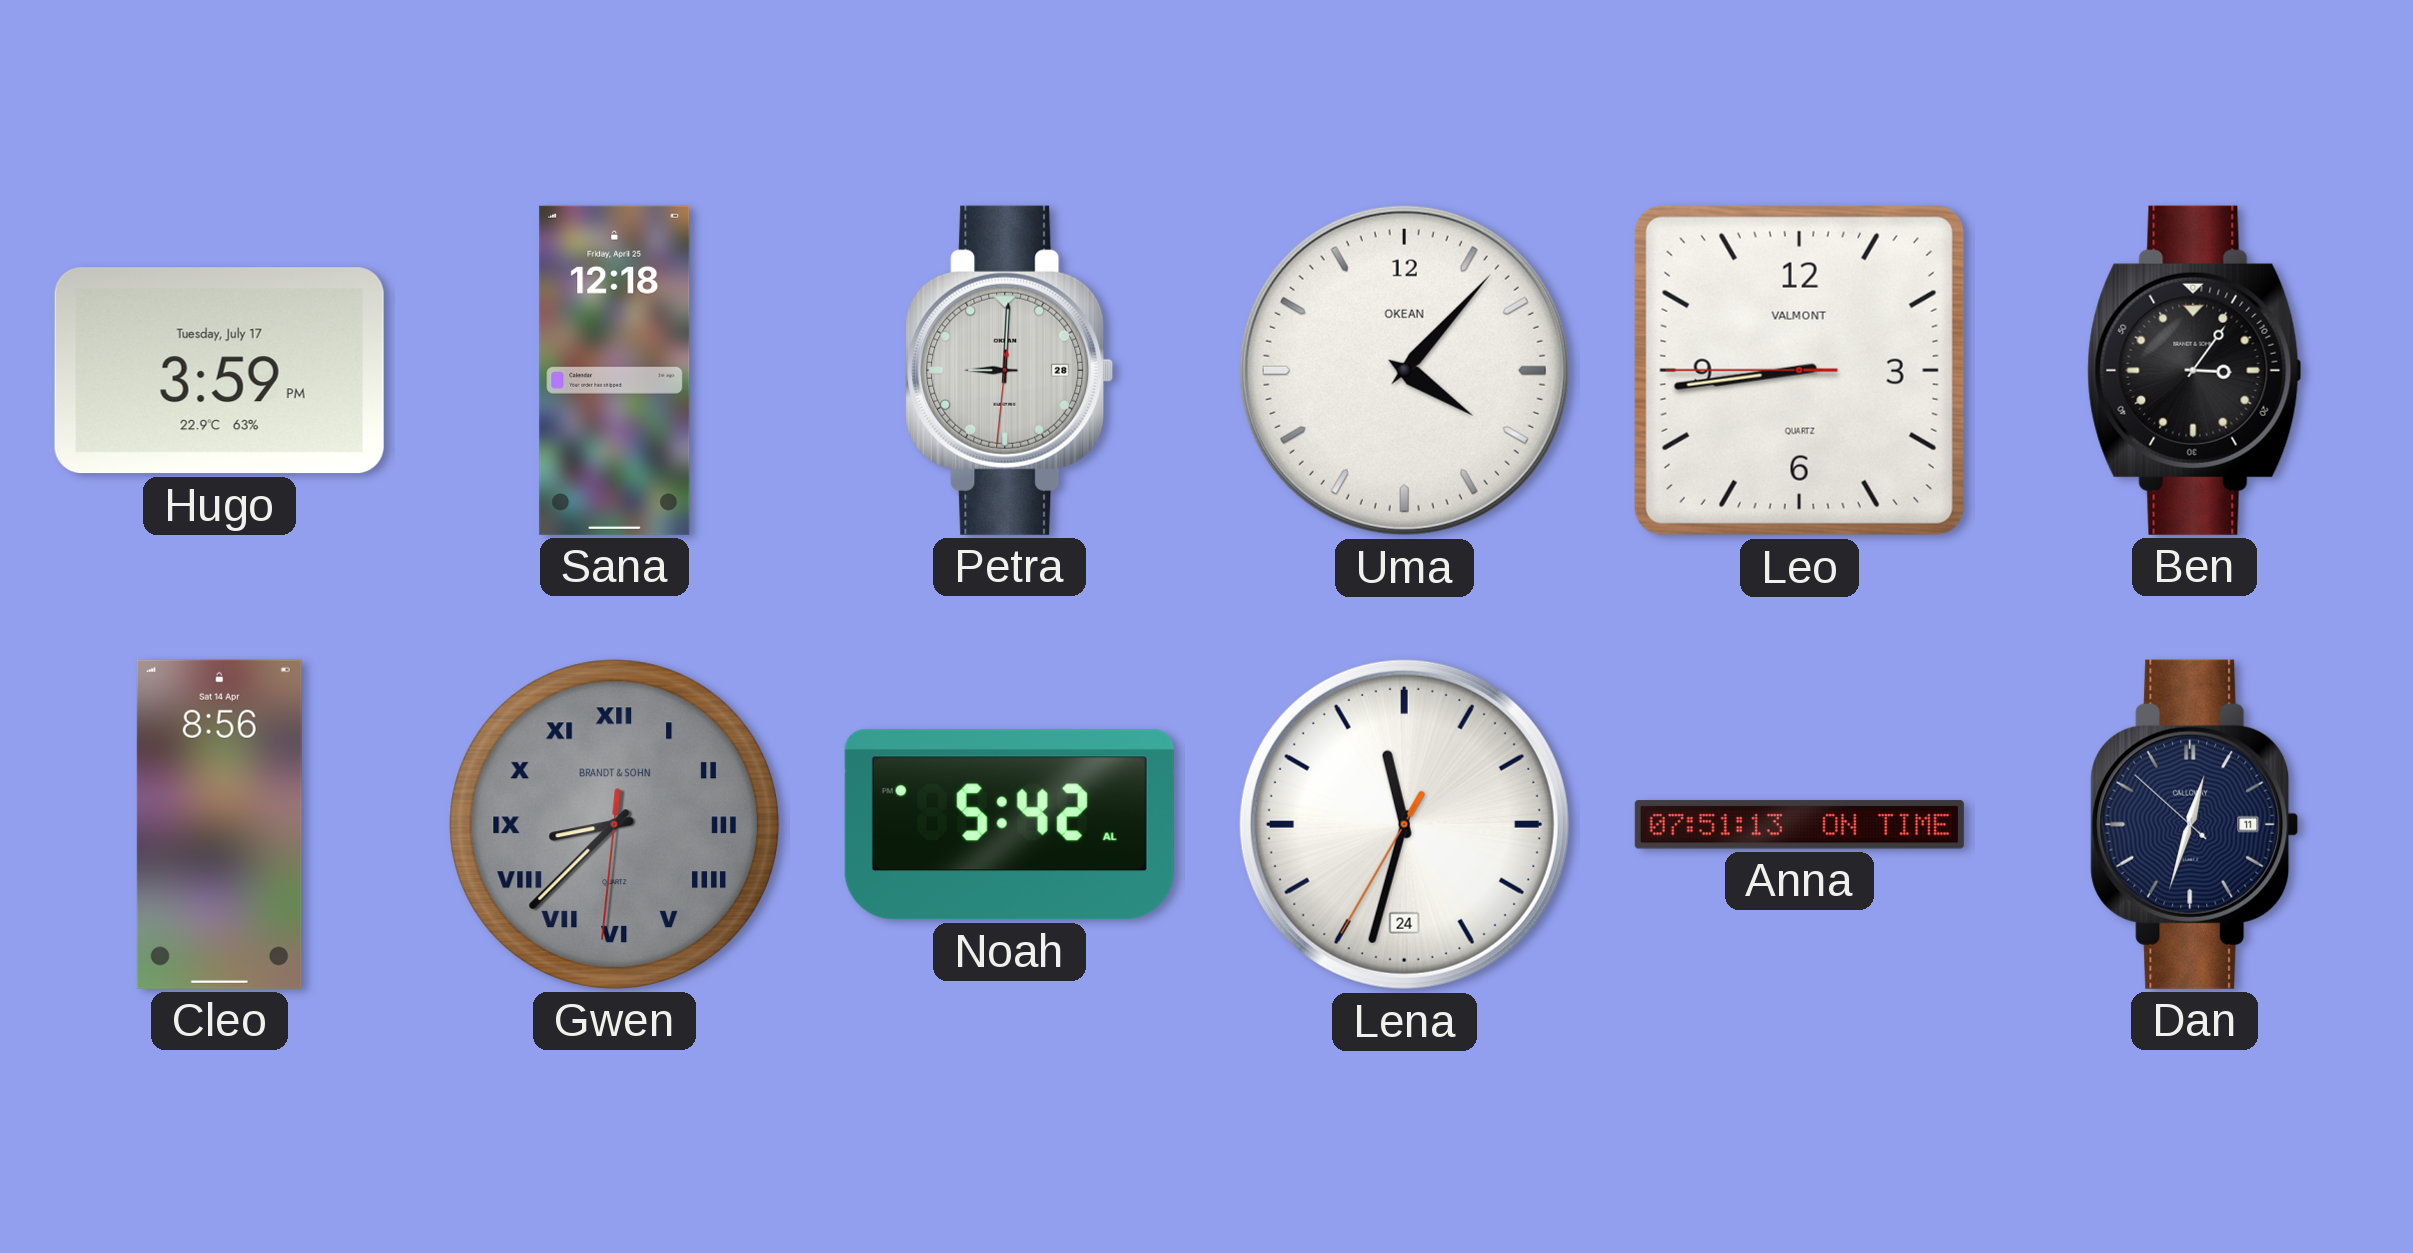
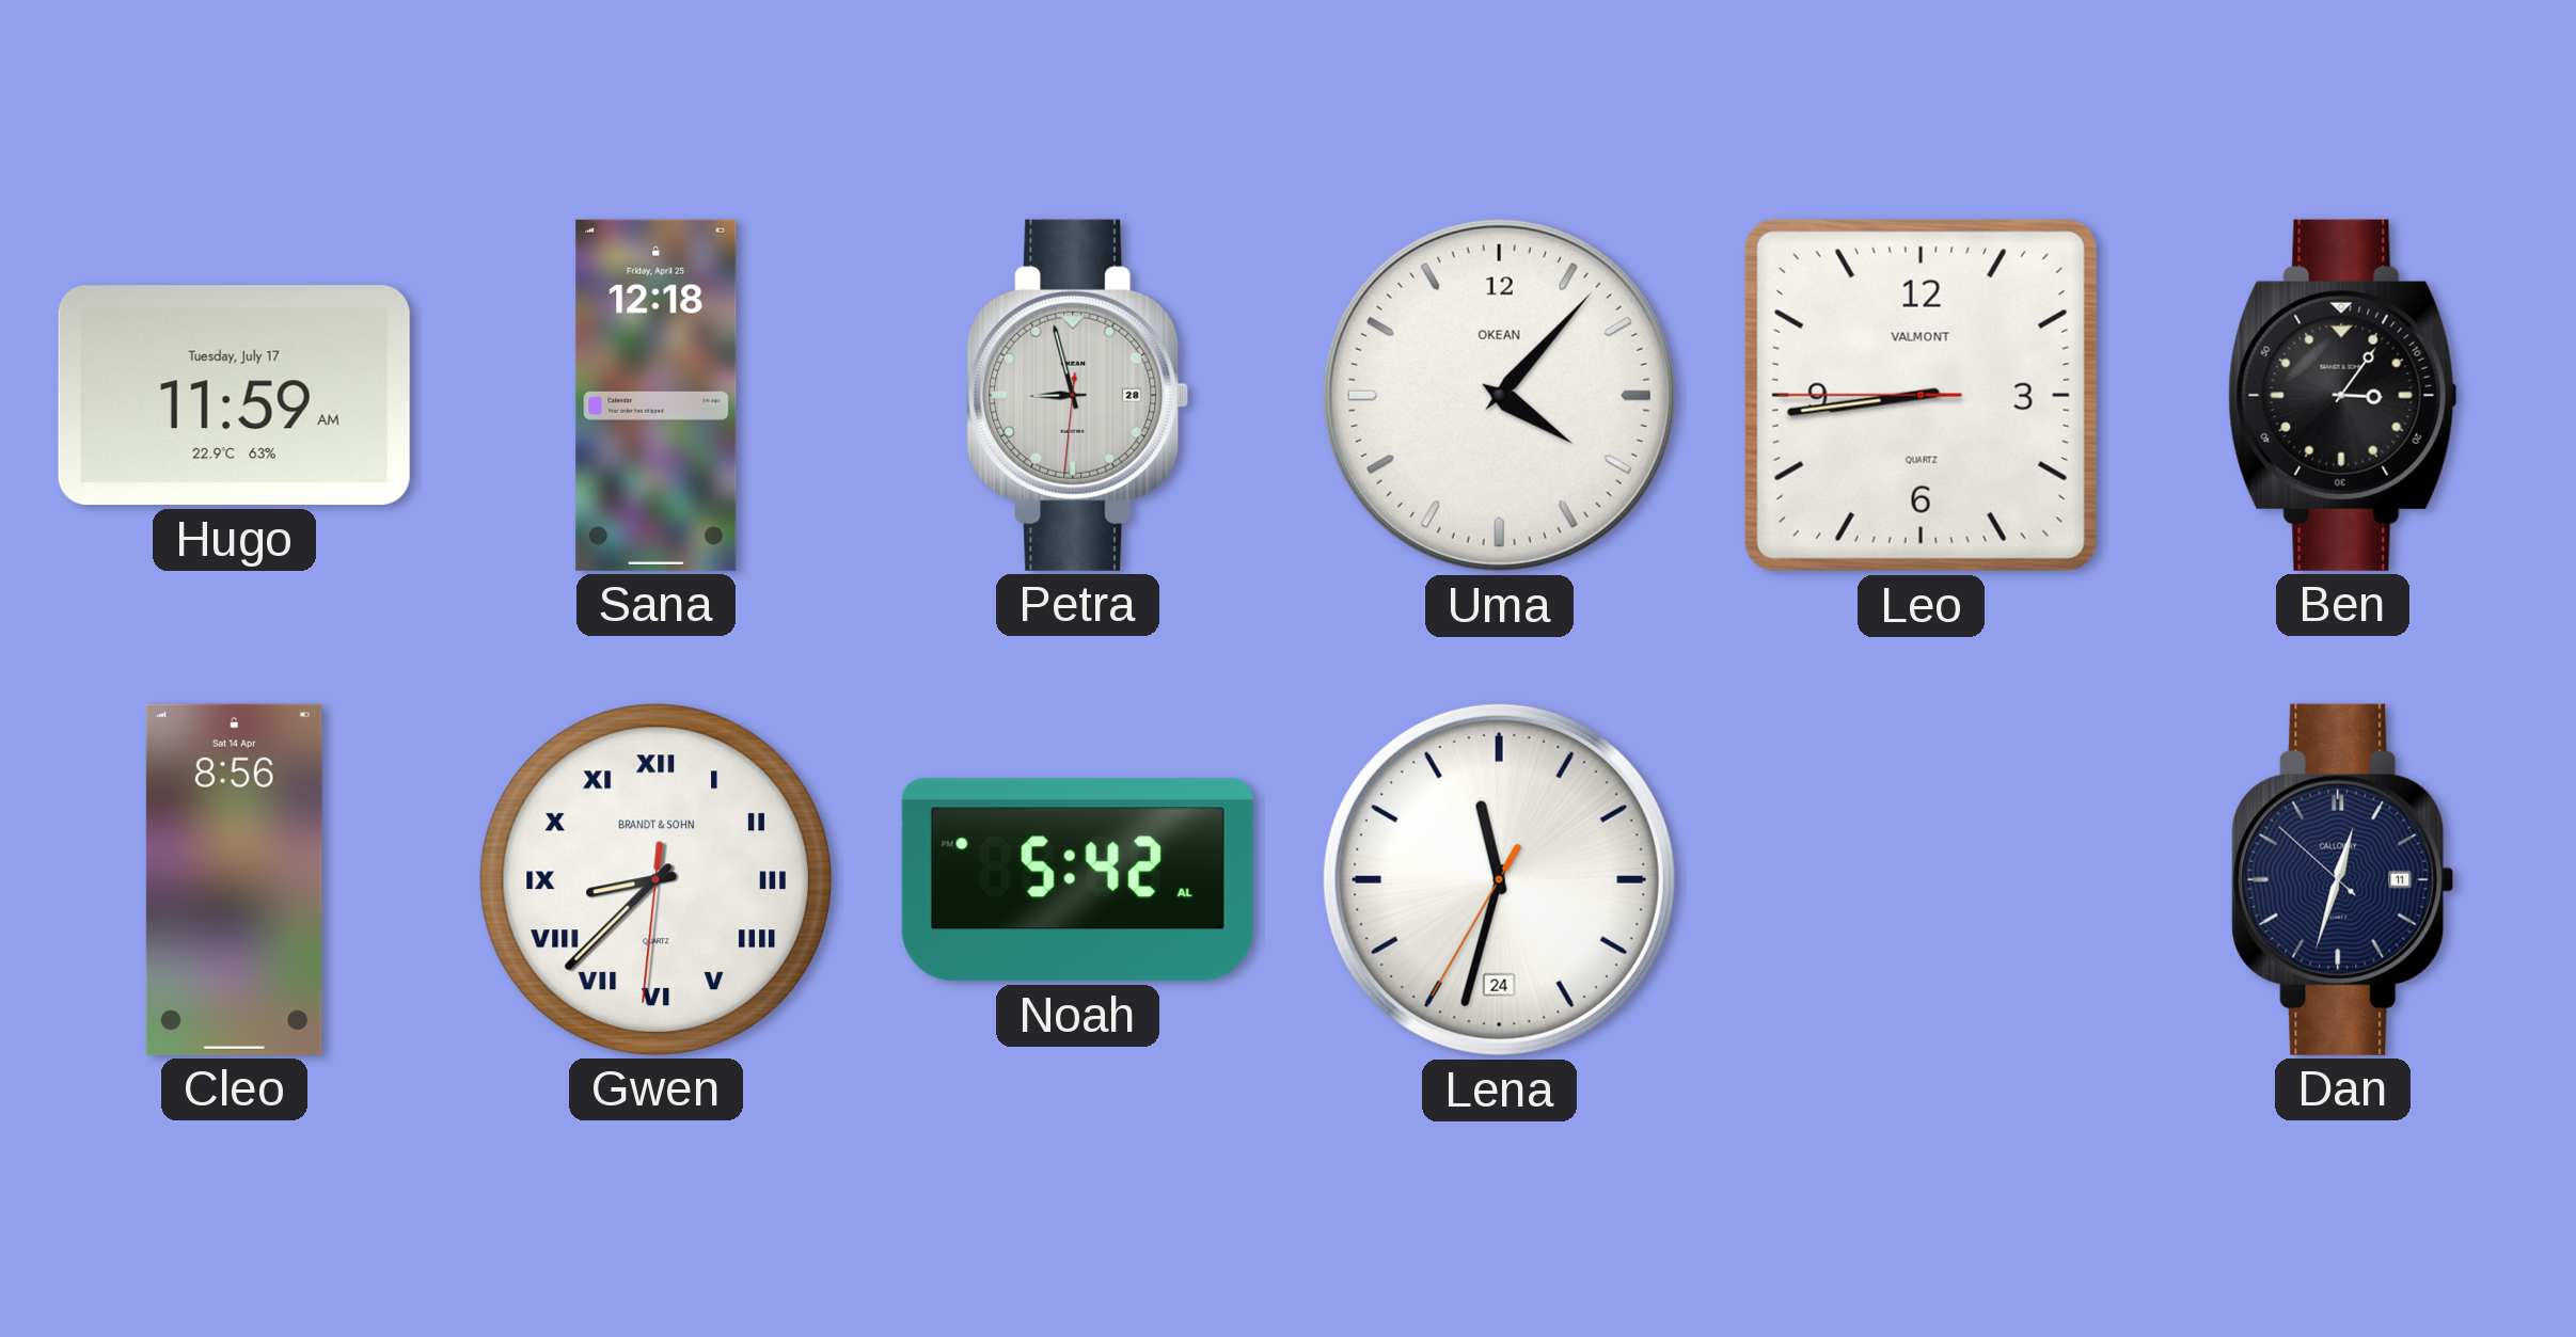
Hugo: 3:59 -> 11:59 (234, 396)
Petra: 9:00 -> 8:57 (1078, 395)
Gwen dial: grey -> white (655, 879)
Anna: 07:51 -> none (1799, 825)
